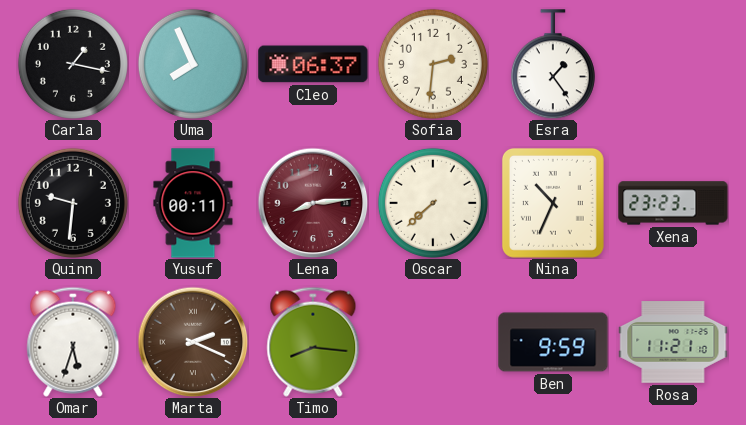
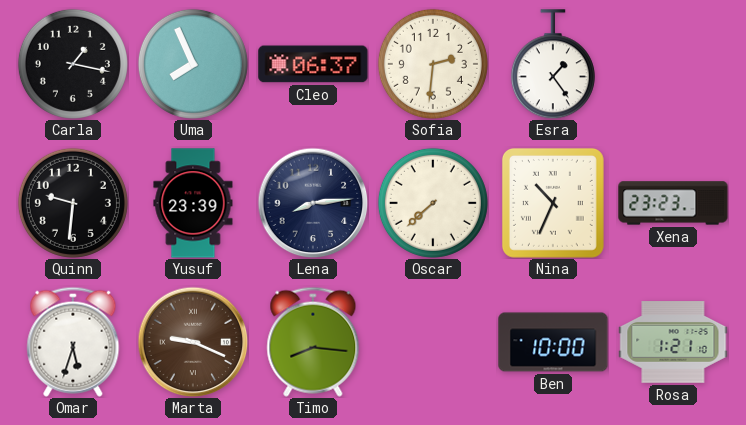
Yusuf: 00:11 -> 23:39 (193, 203)
Lena dial: burgundy -> navy (313, 203)
Marta: 2:19 -> 9:19 (193, 342)
Ben: 9:59 -> 10:00 (553, 342)
Rosa: 11:21 -> 1:21 (673, 342)
